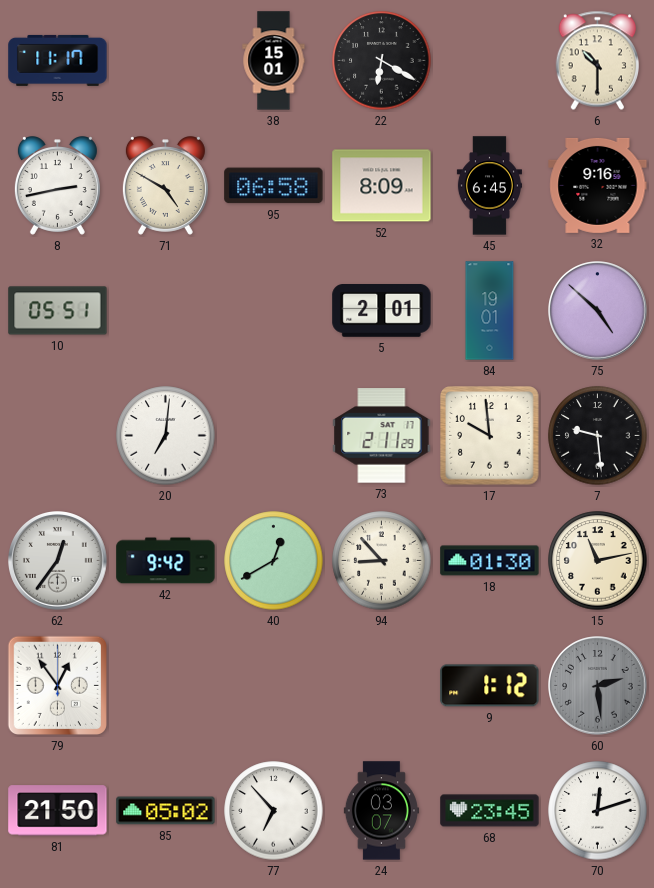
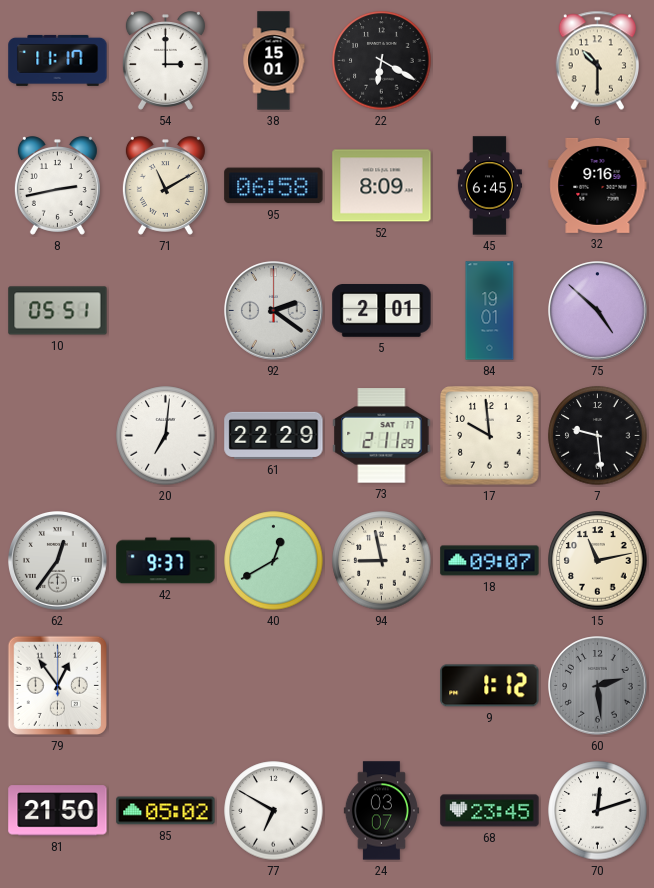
54: none -> 3:00 (165, 61)
71: 4:50 -> 11:10 (165, 186)
92: none -> 2:21 (274, 311)
61: none -> 22:29 (274, 435)
42: 9:42 -> 9:37 (166, 561)
94: 8:53 -> 8:58 (382, 561)
18: 01:30 -> 09:07 (490, 561)
77: 6:53 -> 6:50 (274, 811)
